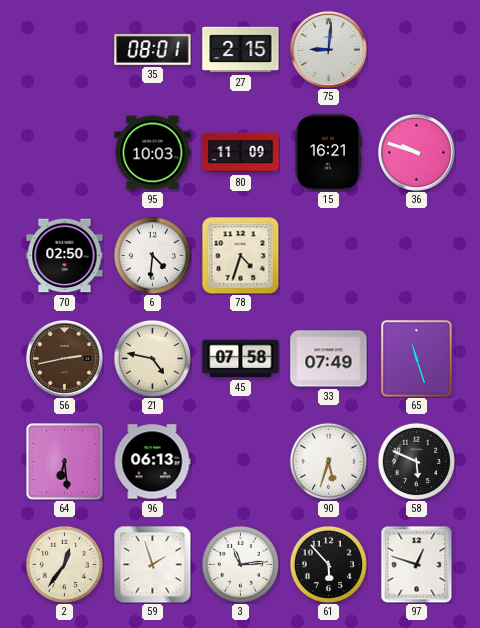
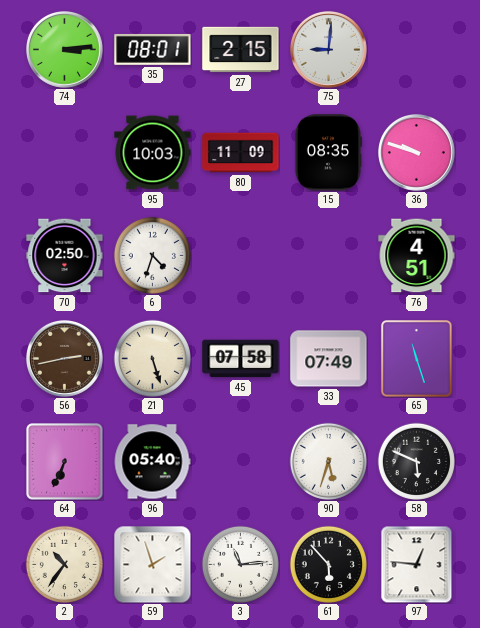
74: none -> 3:14 (65, 50)
15: 16:21 -> 08:35 (327, 153)
6: 4:31 -> 4:33 (152, 255)
78: 4:33 -> none (240, 255)
76: none -> 4:51 (417, 256)
21: 4:47 -> 5:27 (152, 358)
64: 6:29 -> 6:34 (65, 462)
96: 06:13 -> 05:40 (152, 462)
2: 12:36 -> 10:36 (64, 564)
97: 12:48 -> 12:46 (417, 564)
